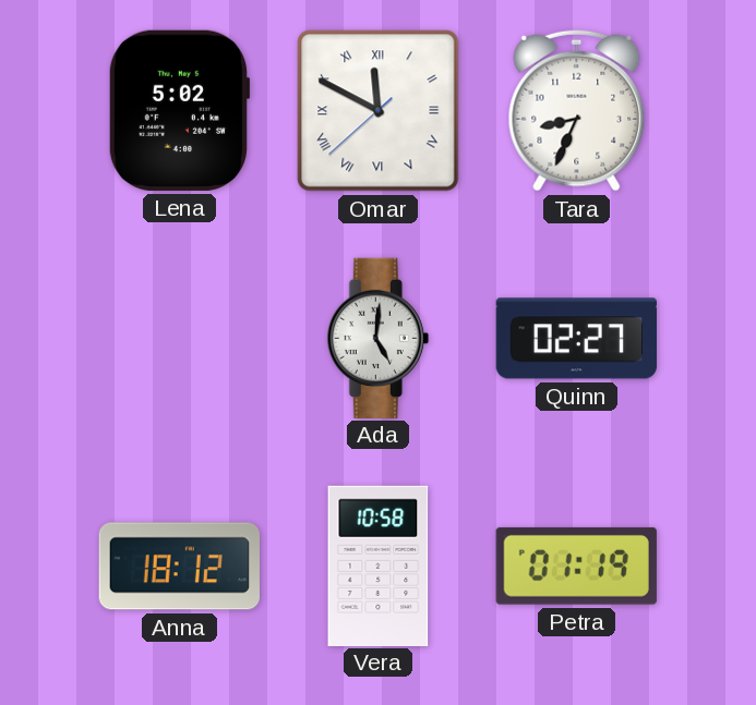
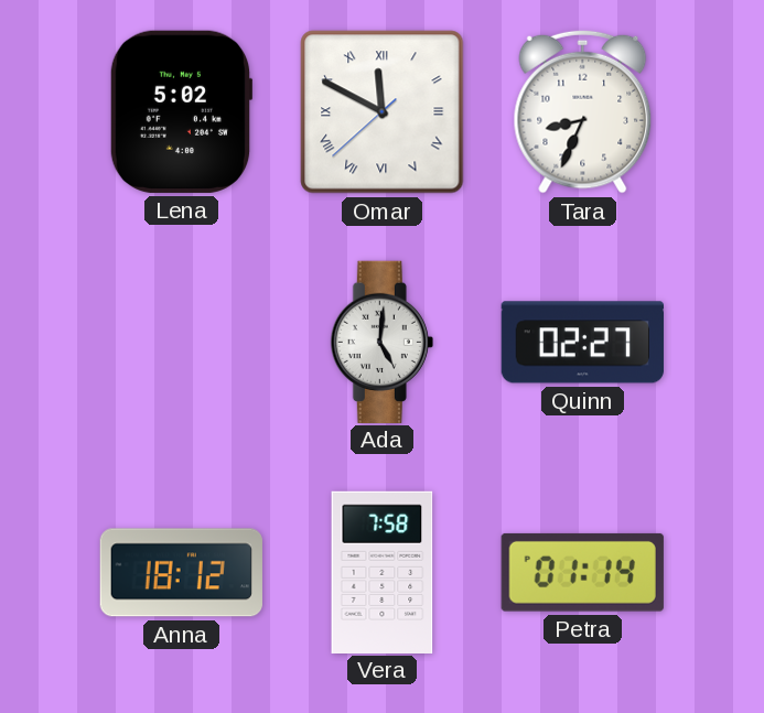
Vera: 10:58 -> 7:58 (383, 572)
Petra: 01:19 -> 01:14 (582, 572)
